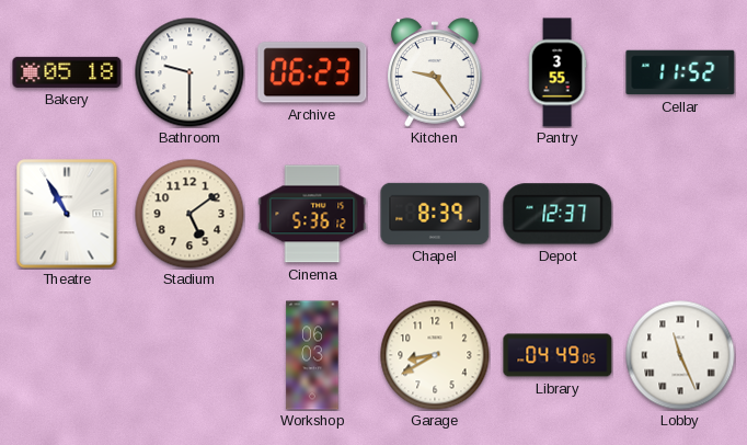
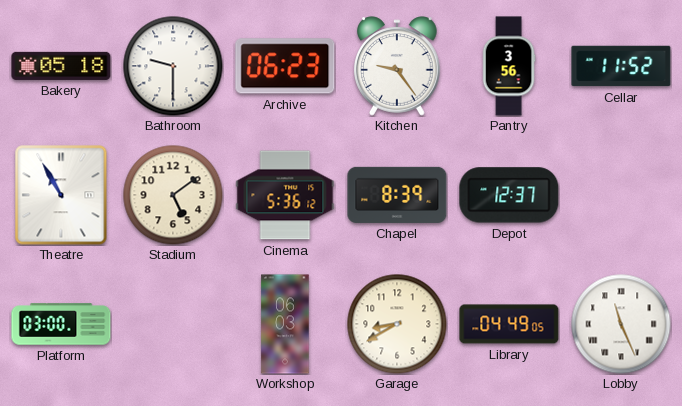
Pantry: 3:55 -> 3:56 (509, 66)
Platform: none -> 03:00 (61, 324)
